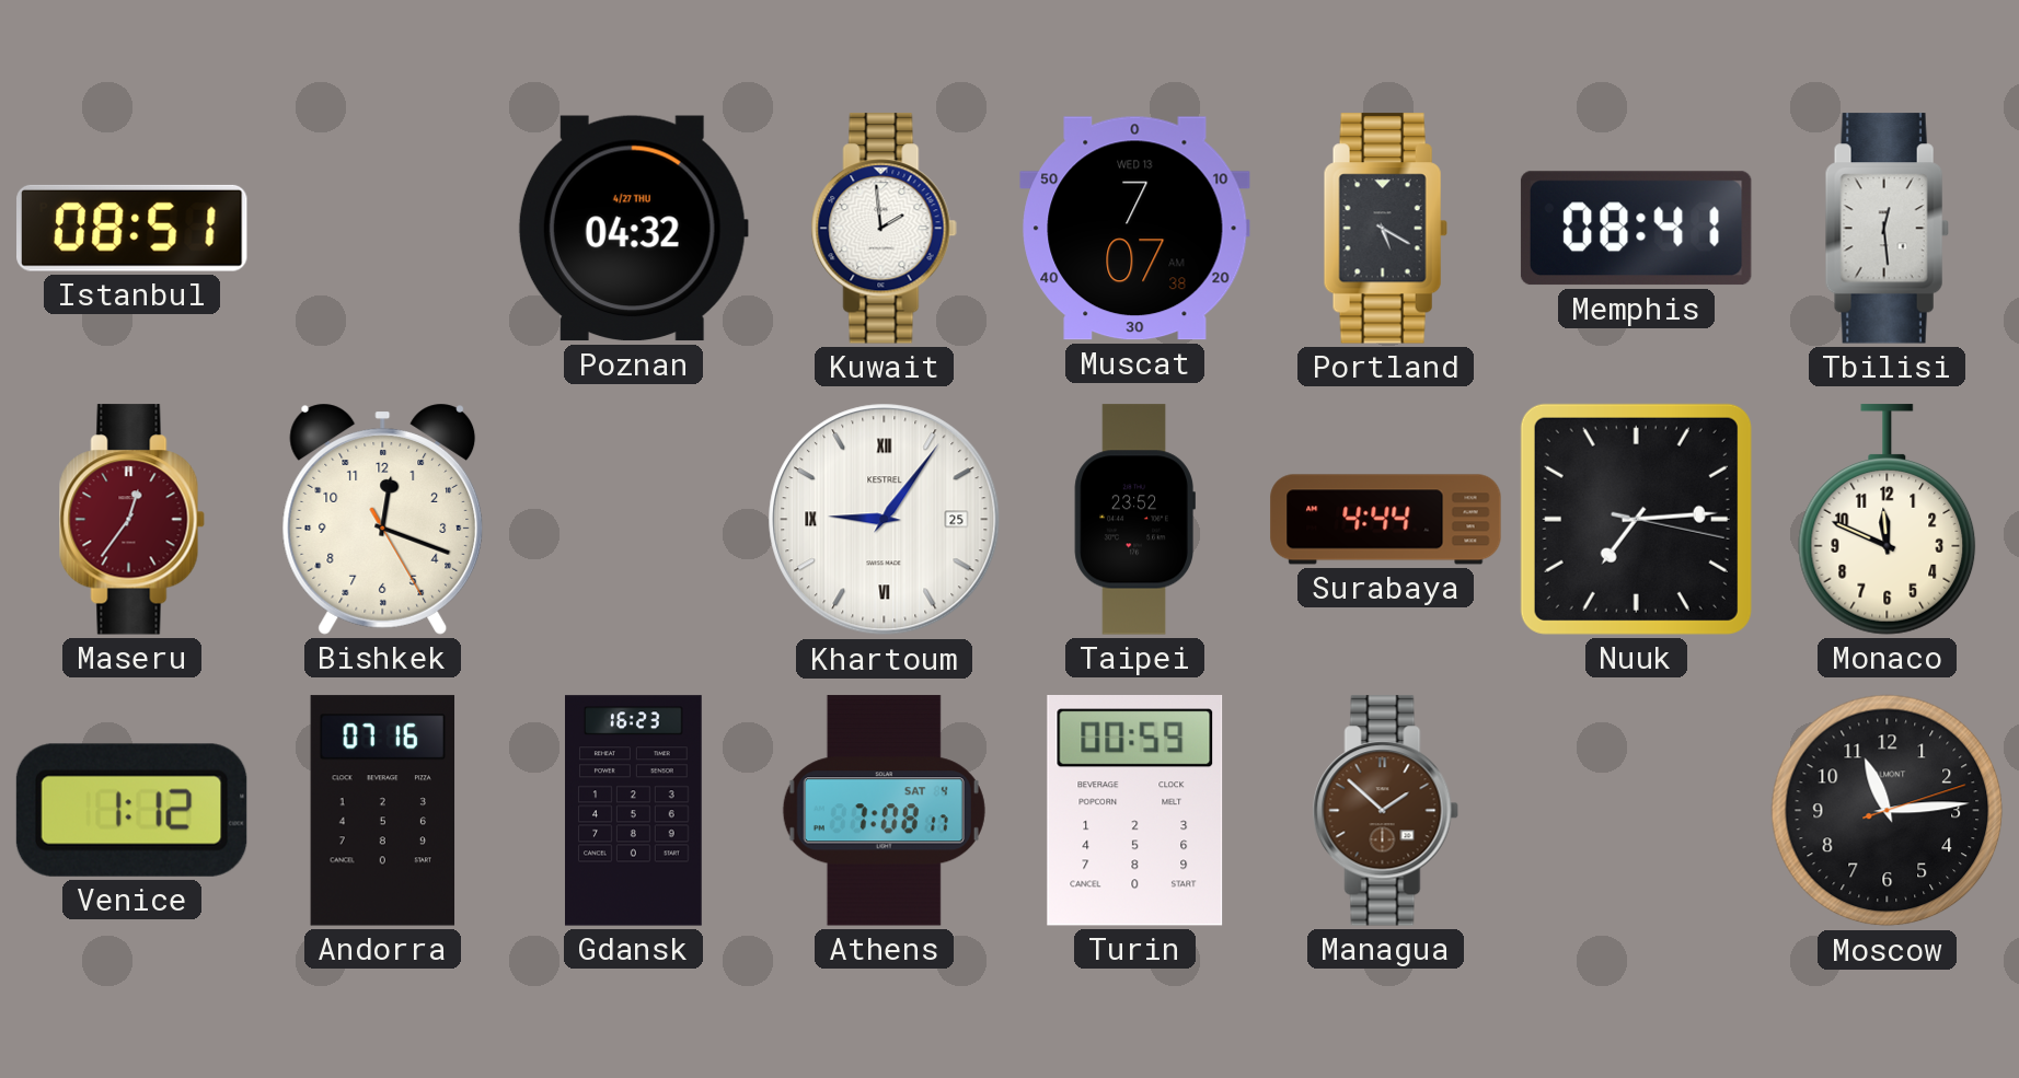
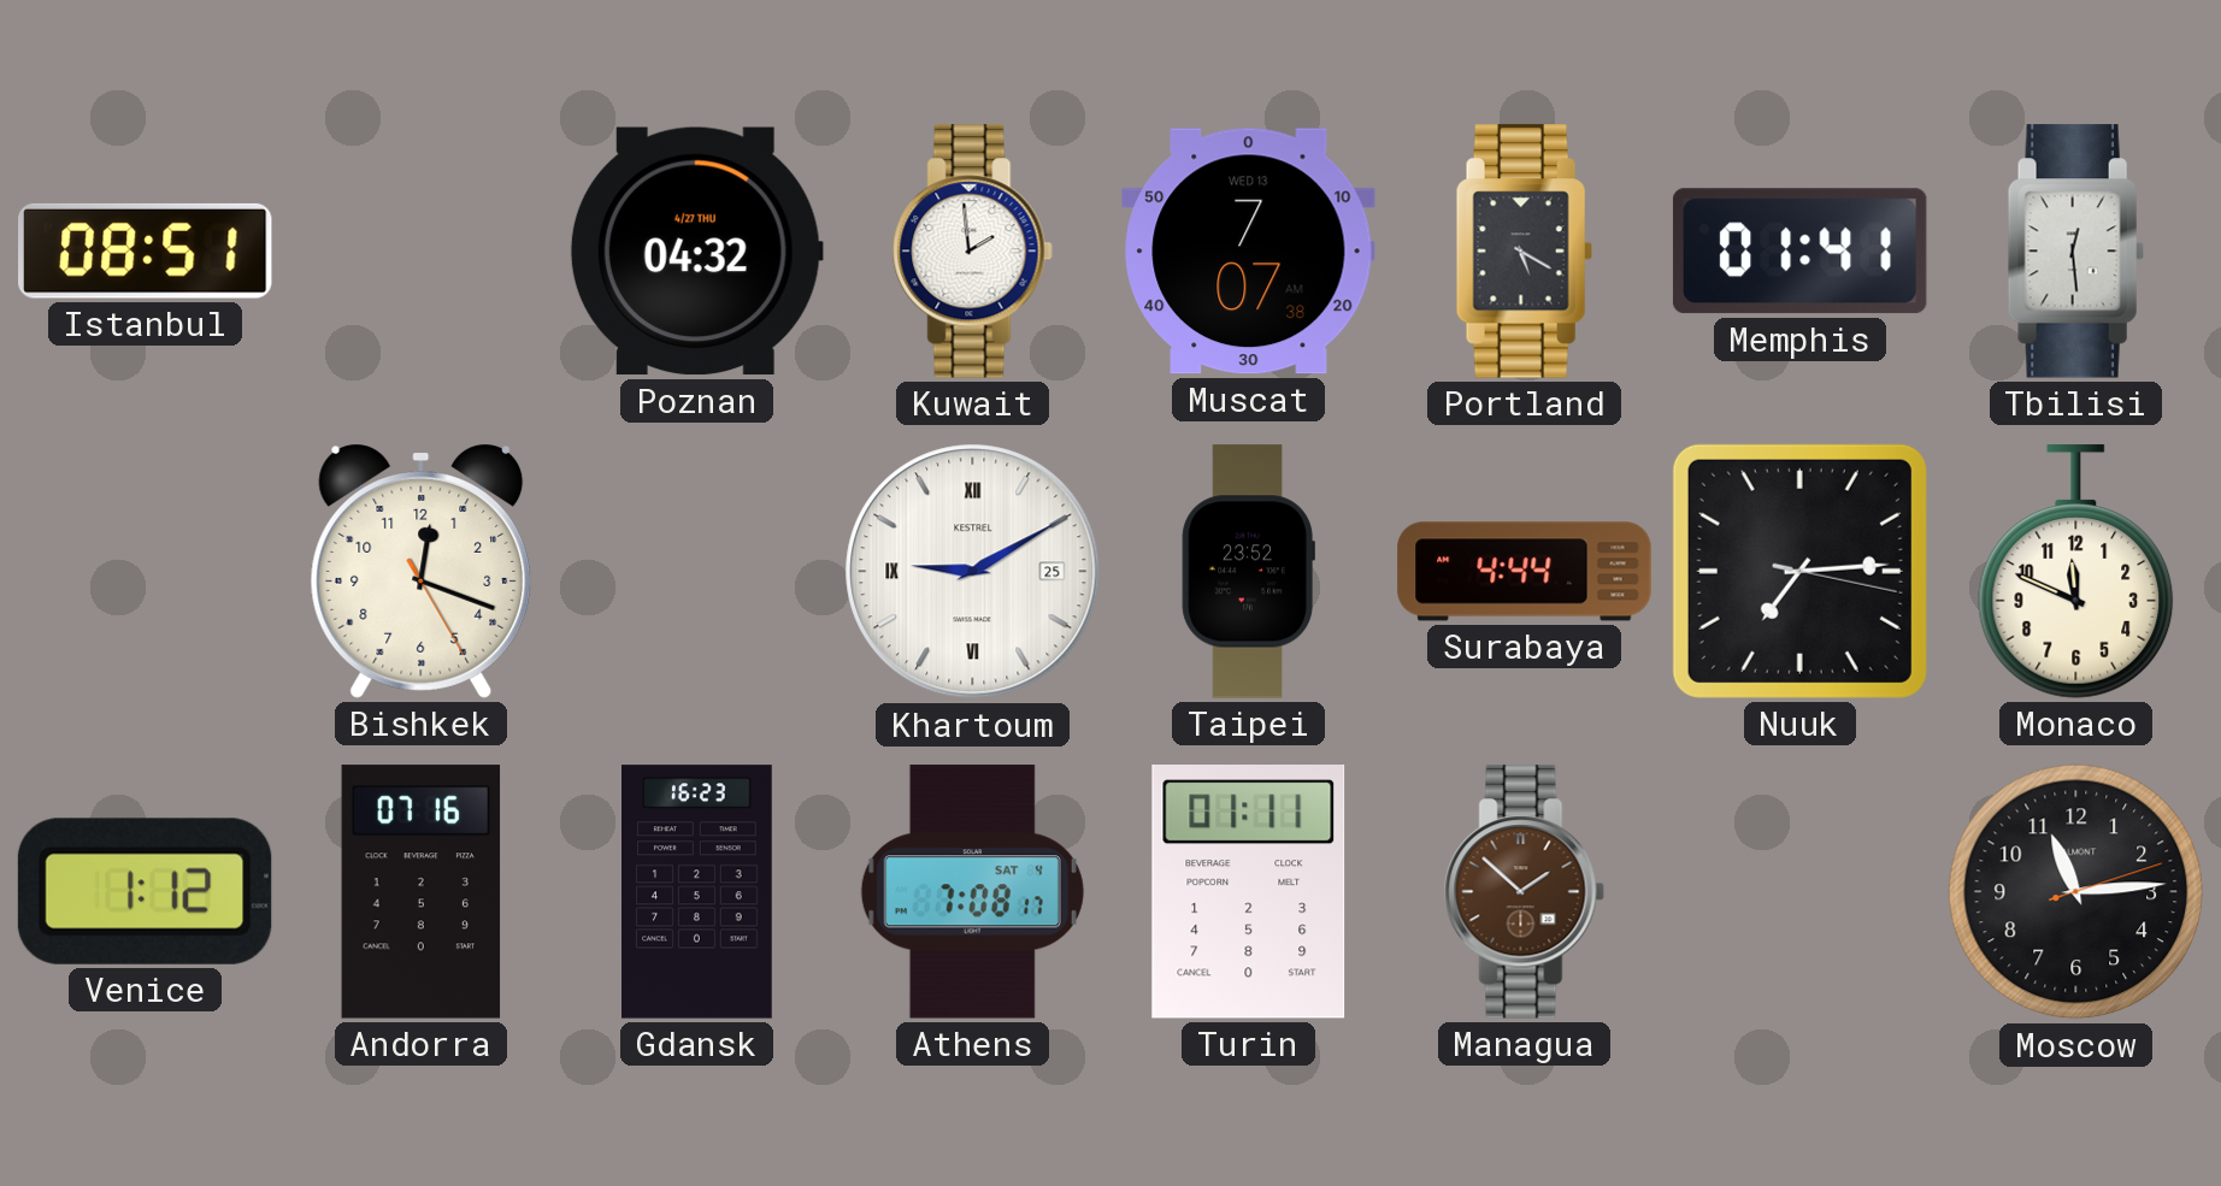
Memphis: 08:41 -> 01:41 (1799, 252)
Maseru: 12:36 -> none (131, 520)
Khartoum: 9:06 -> 9:10 (973, 572)
Turin: 00:59 -> 01:11 (1249, 892)
